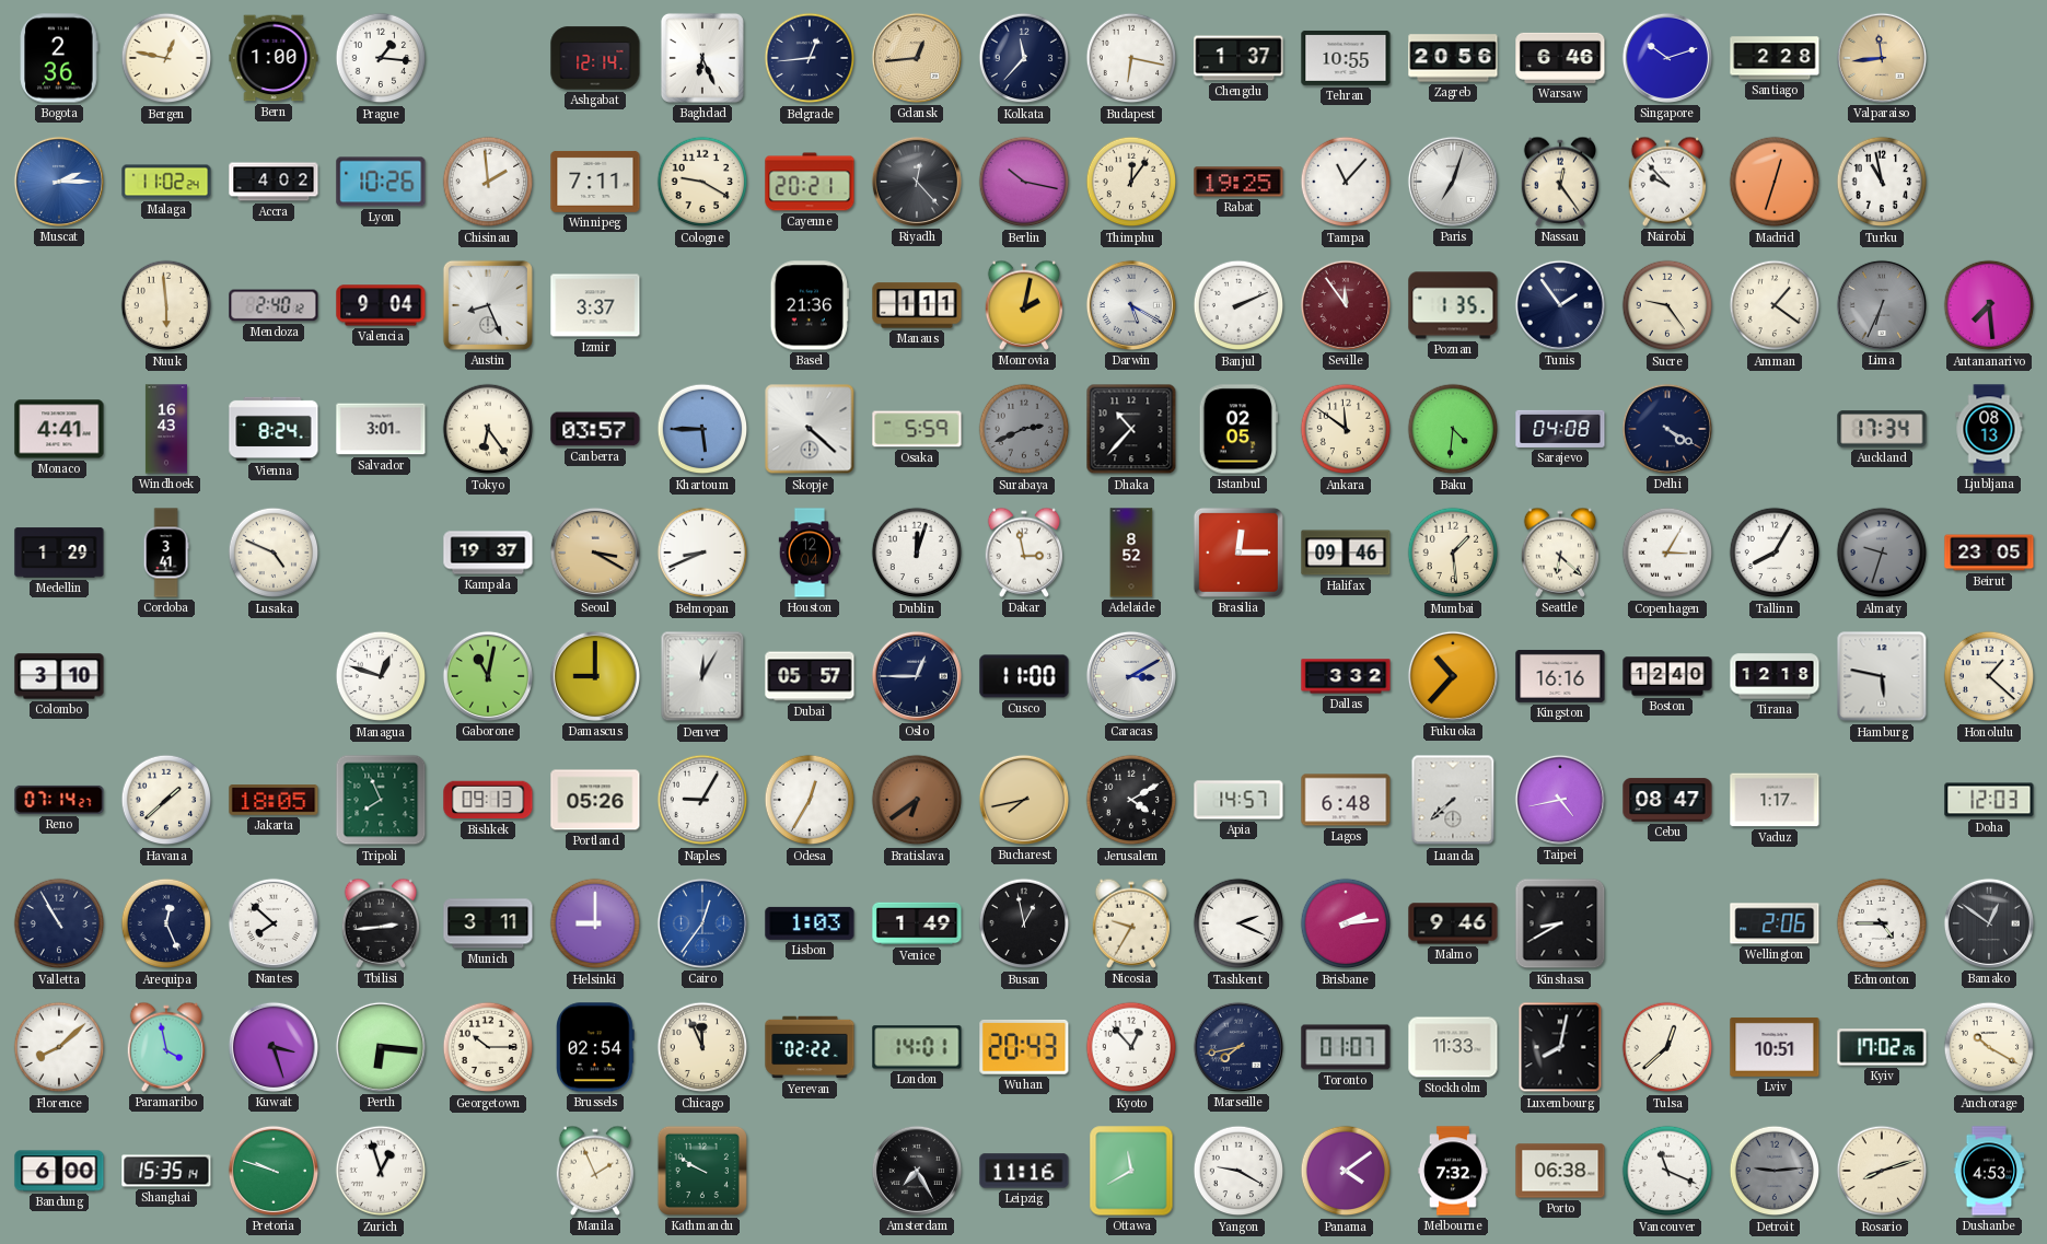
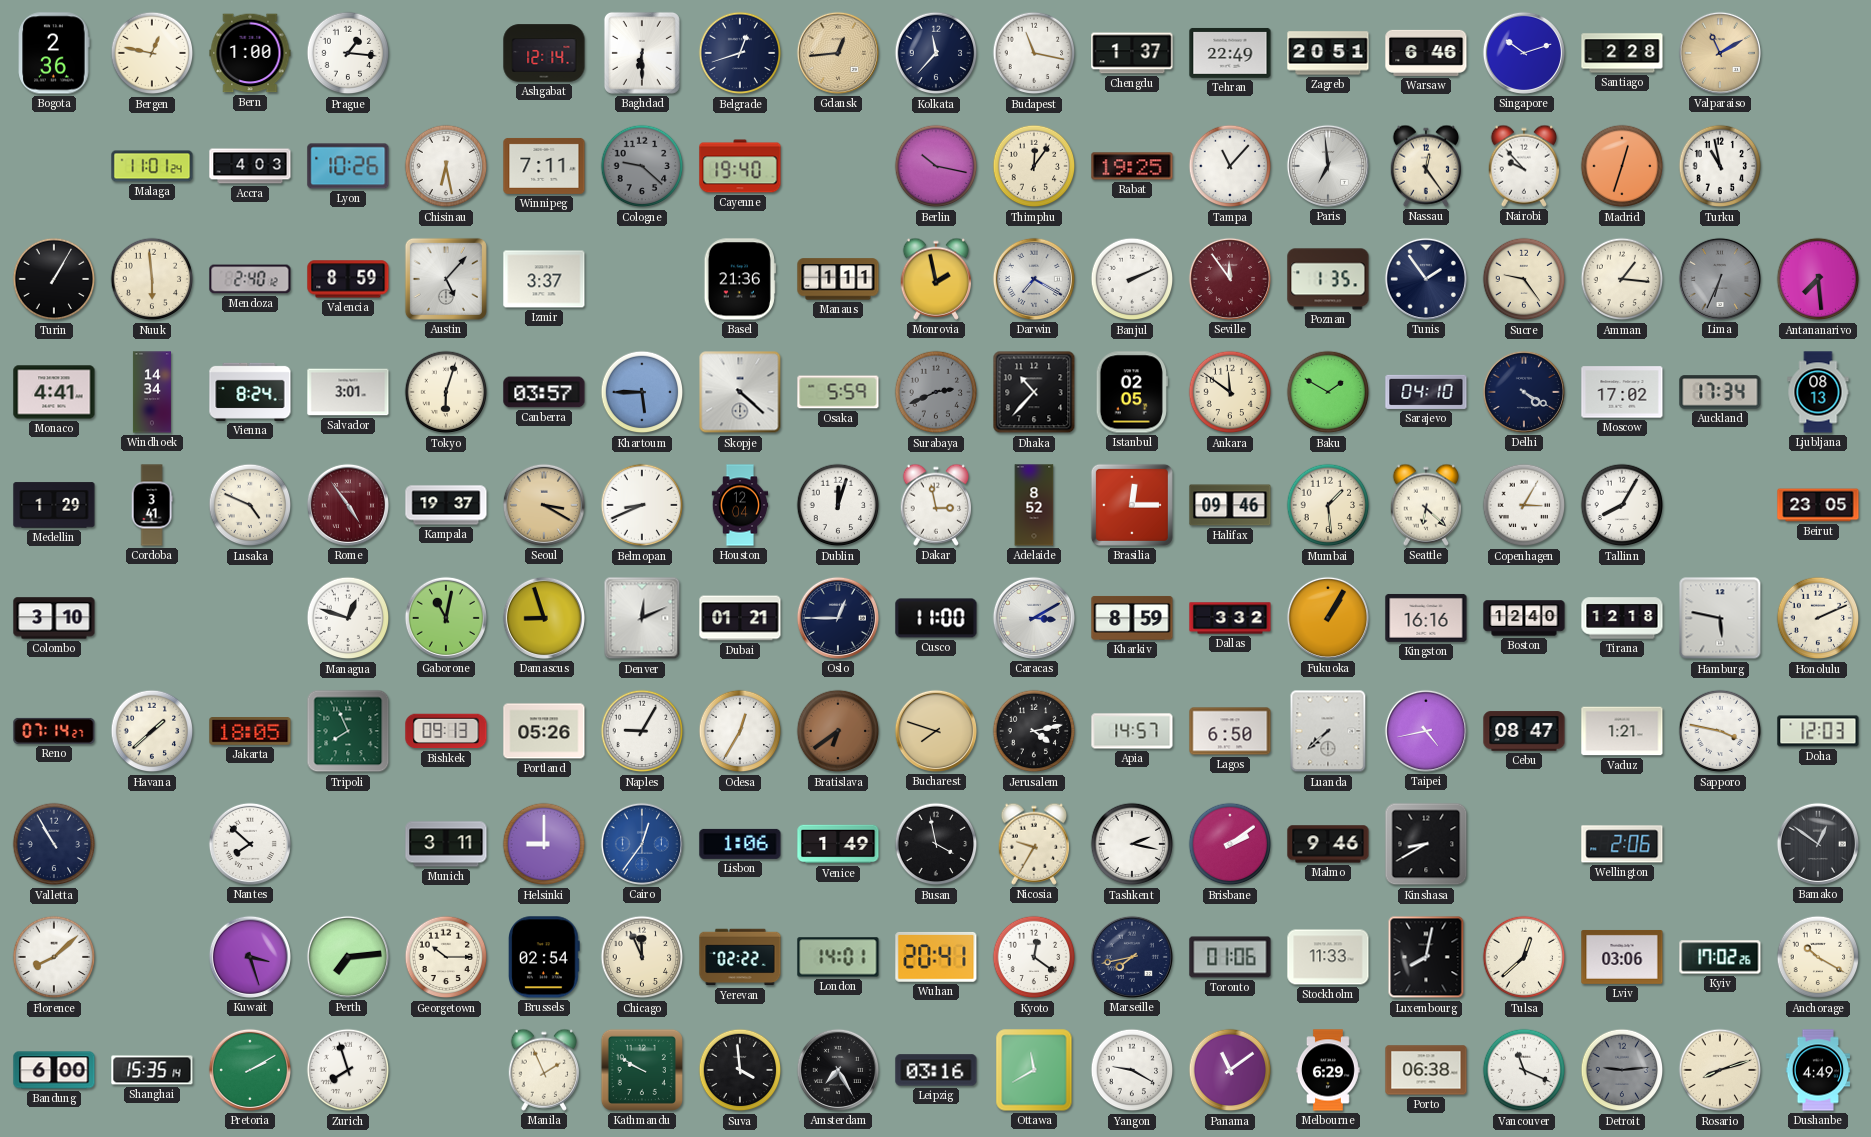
Baghdad: 6:26 -> 6:30 (642, 53)
Belgrade: 12:44 -> 12:42 (740, 53)
Budapest: 6:17 -> 11:17 (1034, 53)
Tehran: 10:55 -> 22:49 (1230, 53)
Zagreb: 20:56 -> 20:51 (1328, 53)
Valparaiso: 11:44 -> 11:10 (1720, 53)
Muscat: 2:15 -> none (59, 182)
Malaga: 11:02 -> 11:01 (152, 166)
Accra: 4:02 -> 4:03 (250, 166)
Chisinau: 1:59 -> 6:28 (446, 166)
Cologne: 9:20 -> 9:22 (642, 166)
Cologne dial: cream -> grey (642, 166)
Cayenne: 20:21 -> 19:40 (740, 166)
Riyadh: 12:23 -> none (917, 182)
Paris: 7:03 -> 6:59 (1328, 166)
Turin: none -> 1:05 (54, 279)
Valencia: 9:04 -> 8:59 (348, 279)
Austin: 8:26 -> 5:07 (446, 279)
Monrovia: 2:02 -> 1:58 (936, 279)
Darwin: 5:20 -> 7:20 (1034, 279)
Amman: 1:21 -> 1:16 (1622, 279)
Windhoek: 16:43 -> 14:34 (152, 392)
Tokyo: 6:24 -> 6:03 (446, 392)
Baku: 4:31 -> 1:50 (1328, 392)
Sarajevo: 04:08 -> 04:10 (1426, 392)
Moscow: none -> 17:02 (1622, 392)
Rome: none -> 4:54 (348, 505)
Almaty: 9:33 -> none (1882, 553)
Damascus: 9:00 -> 8:57 (544, 618)
Denver: 12:05 -> 12:11 (642, 618)
Dubai: 05:57 -> 01:21 (740, 618)
Kharkiv: none -> 8:59 (1132, 618)
Fukuoka: 10:37 -> 1:05 (1328, 618)
Honolulu: 1:22 -> 2:11 (1818, 618)
Bucharest: 7:43 -> 7:48 (936, 731)
Jerusalem: 4:10 -> 4:13 (1034, 731)
Lagos: 6:48 -> 6:50 (1230, 731)
Vaduz: 1:17 -> 1:21 (1622, 731)
Sapporo: none -> 3:47 (1720, 731)
Arequipa: 12:26 -> none (166, 923)
Tbilisi: 2:44 -> none (381, 923)
Lisbon: 1:03 -> 1:06 (740, 844)
Busan: 12:58 -> 3:58 (936, 844)
Tashkent: 2:19 -> 2:17 (1132, 844)
Brisbane: 2:14 -> 2:09 (1230, 844)
Edmonton: 4:45 -> none (1882, 923)
Paramaribo: 3:58 -> none (166, 1047)
Perth: 6:16 -> 7:14 (348, 957)
Wuhan: 20:43 -> 20:41 (936, 957)
Kyoto: 12:53 -> 12:21 (1034, 957)
Toronto: 01:07 -> 01:06 (1230, 957)
Lviv: 10:51 -> 03:06 (1622, 957)
Pretoria: 9:48 -> 2:10 (250, 1070)
Zurich: 12:57 -> 7:57 (348, 1070)
Suva: none -> 3:59 (740, 1070)
Leipzig: 11:16 -> 03:16 (936, 1070)
Panama: 4:09 -> 11:09 (1230, 1070)
Melbourne: 7:32 -> 6:29 (1328, 1070)
Dushanbe: 4:53 -> 4:49 (1818, 1070)
